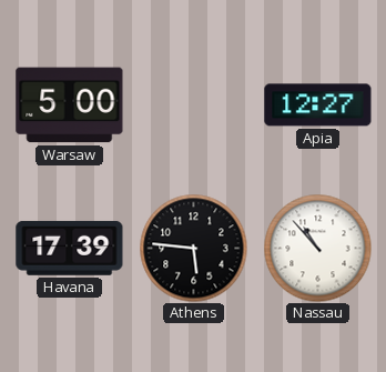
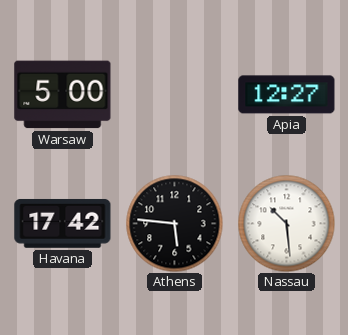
Havana: 17:39 -> 17:42 (63, 223)
Nassau: 10:53 -> 10:29 (286, 223)
